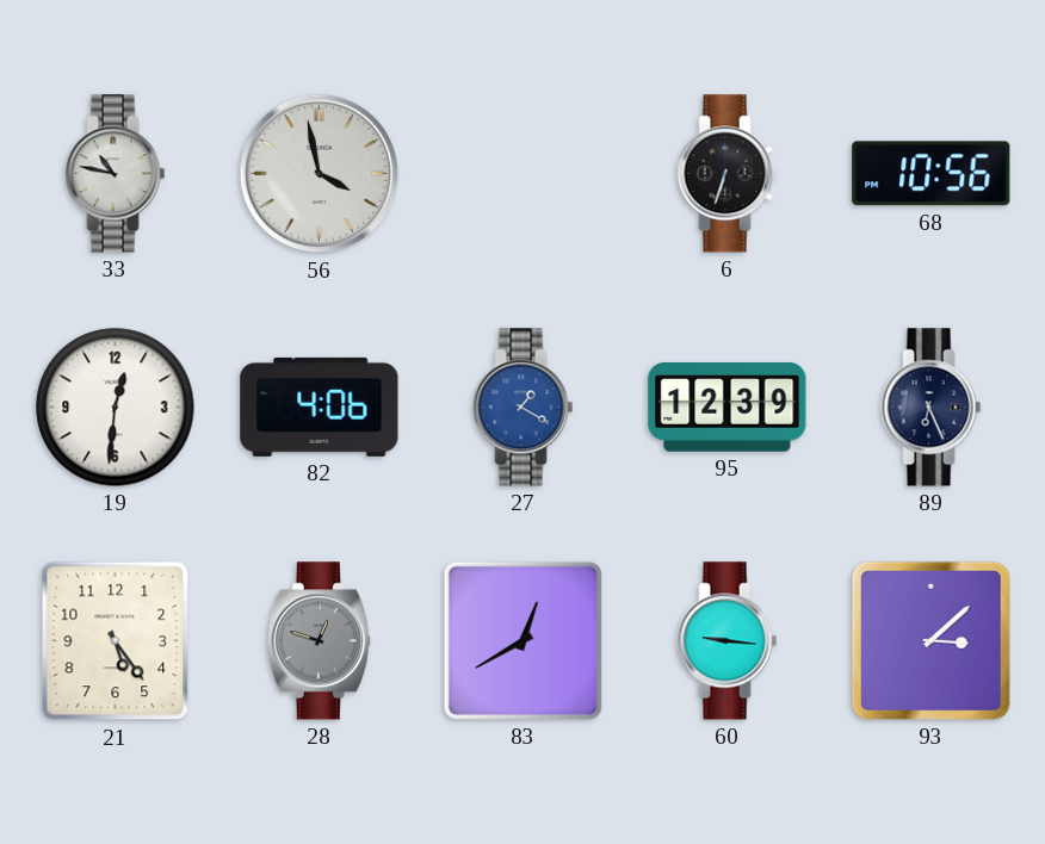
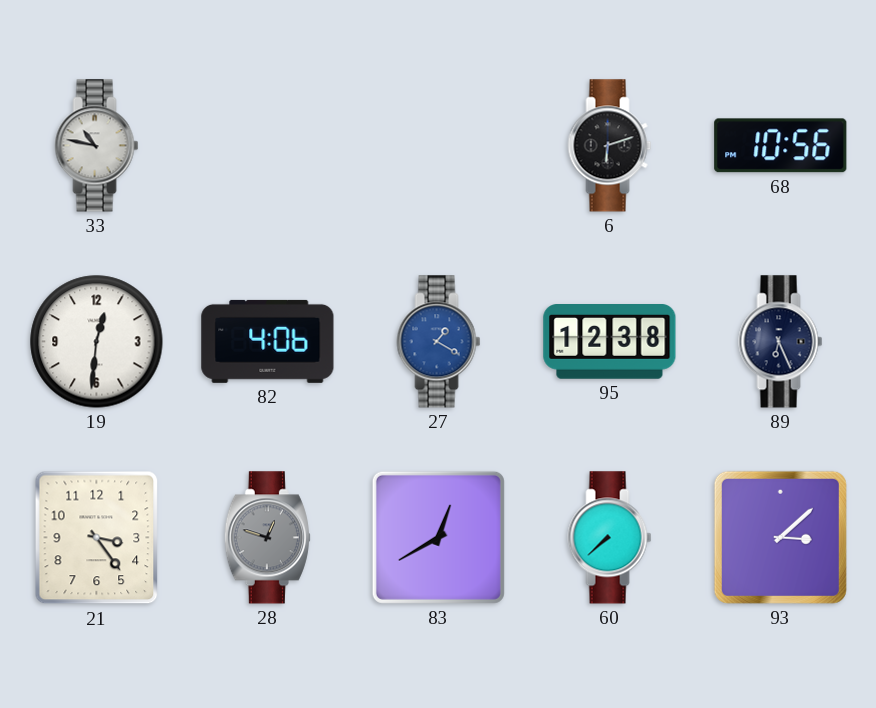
56: 3:58 -> none (320, 174)
6: 6:33 -> 6:12 (610, 146)
95: 12:39 -> 12:38 (610, 342)
21: 5:24 -> 3:24 (97, 538)
60: 9:16 -> 7:38 (610, 538)
